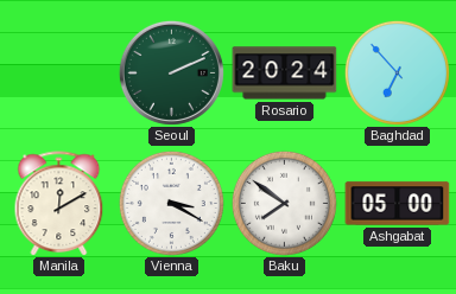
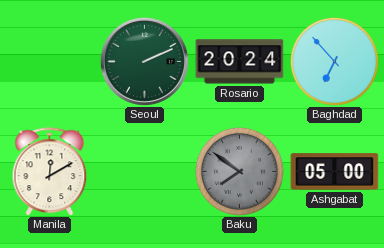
Vienna: 3:20 -> none (171, 203)
Baku dial: white -> grey (239, 171)
